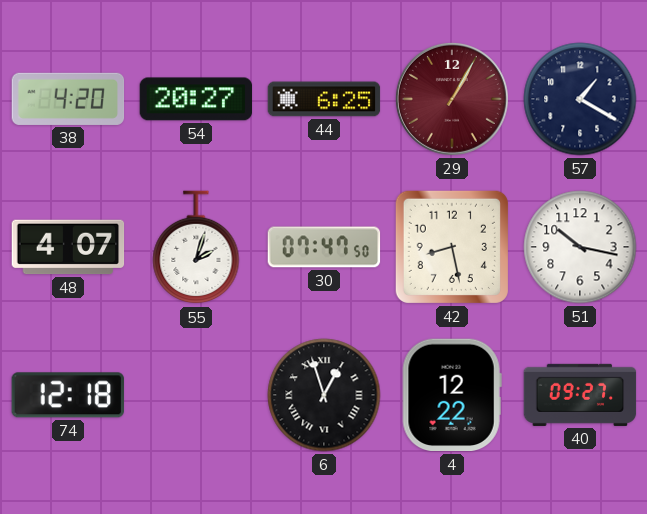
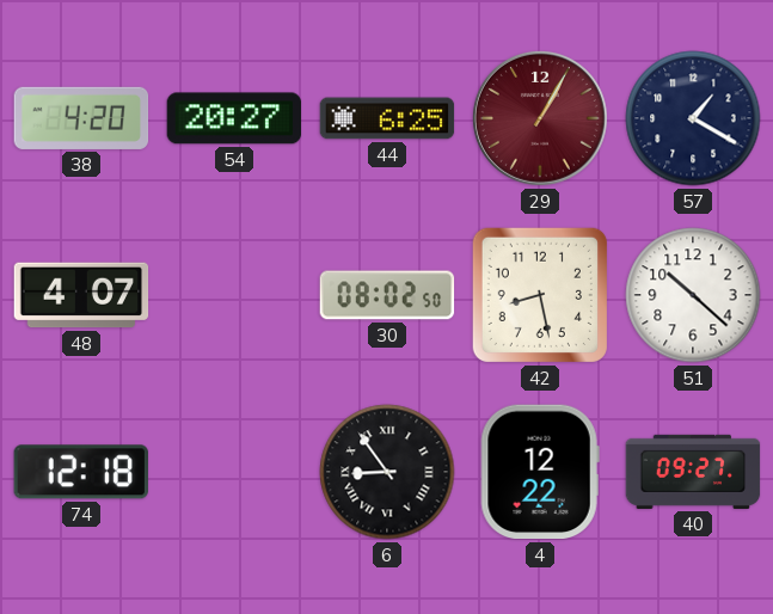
55: 2:03 -> none (196, 248)
30: 07:47 -> 08:02 (387, 295)
51: 10:17 -> 10:22 (693, 295)
6: 12:57 -> 8:54 (387, 472)
